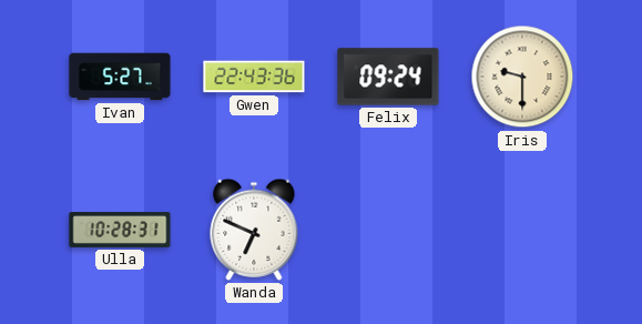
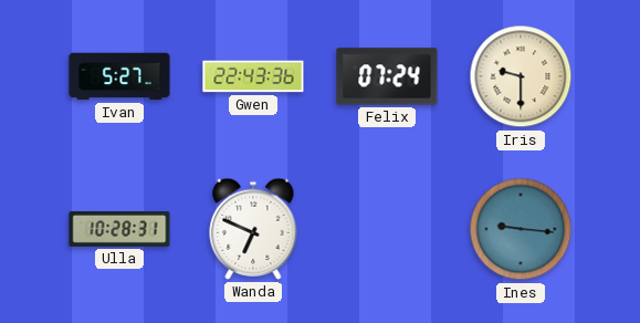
Felix: 09:24 -> 07:24 (387, 76)
Ines: none -> 9:16 (521, 229)
